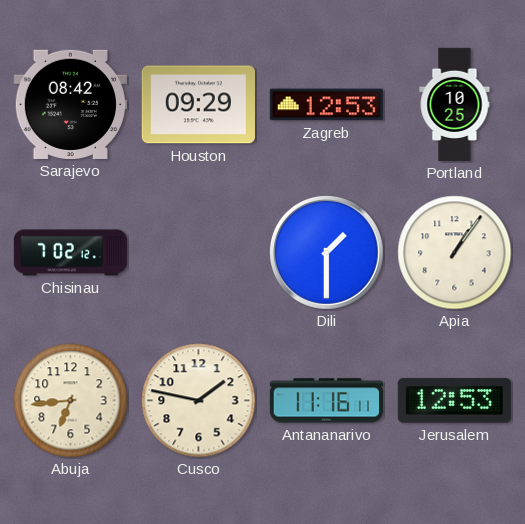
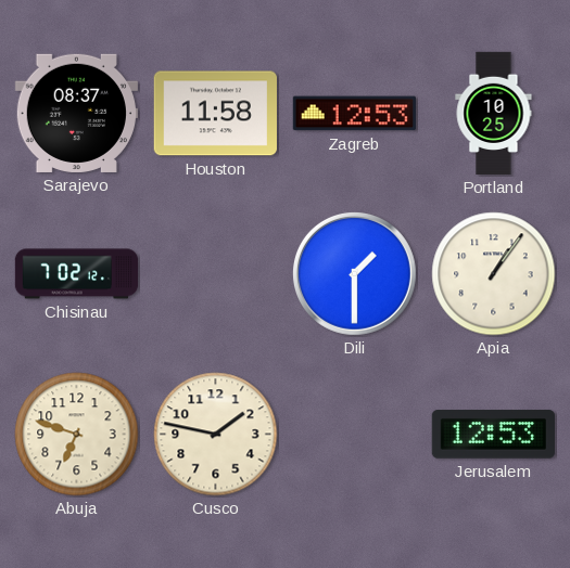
Sarajevo: 08:42 -> 08:37 (76, 113)
Houston: 09:29 -> 11:58 (215, 114)
Abuja: 6:44 -> 6:48 (77, 435)
Antananarivo: 11:16 -> none (326, 401)
